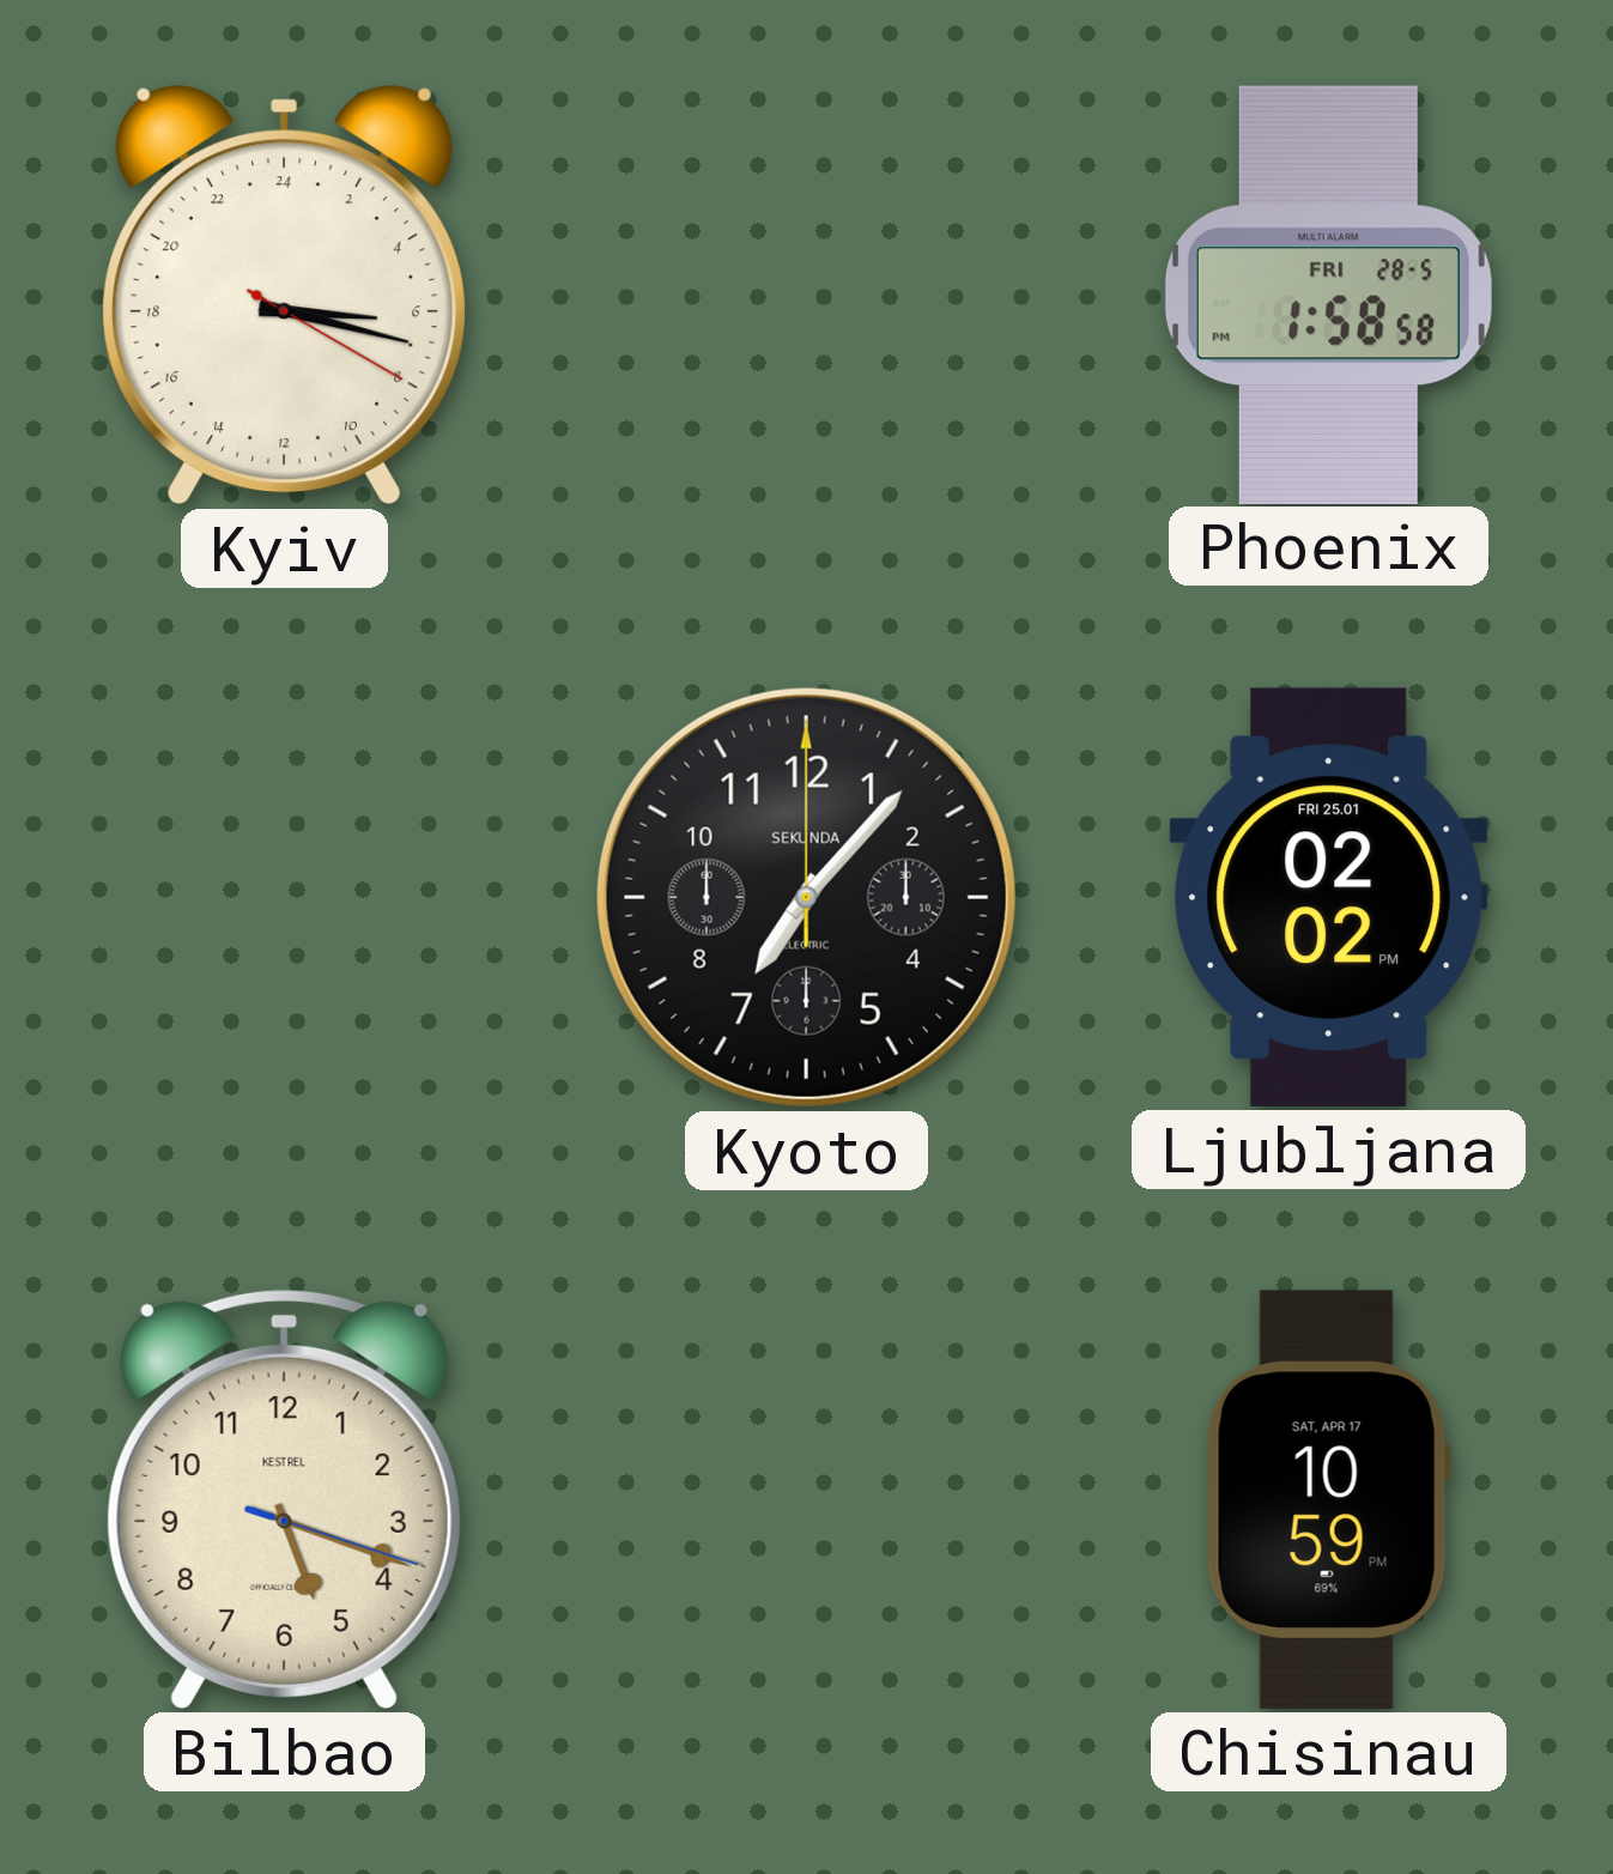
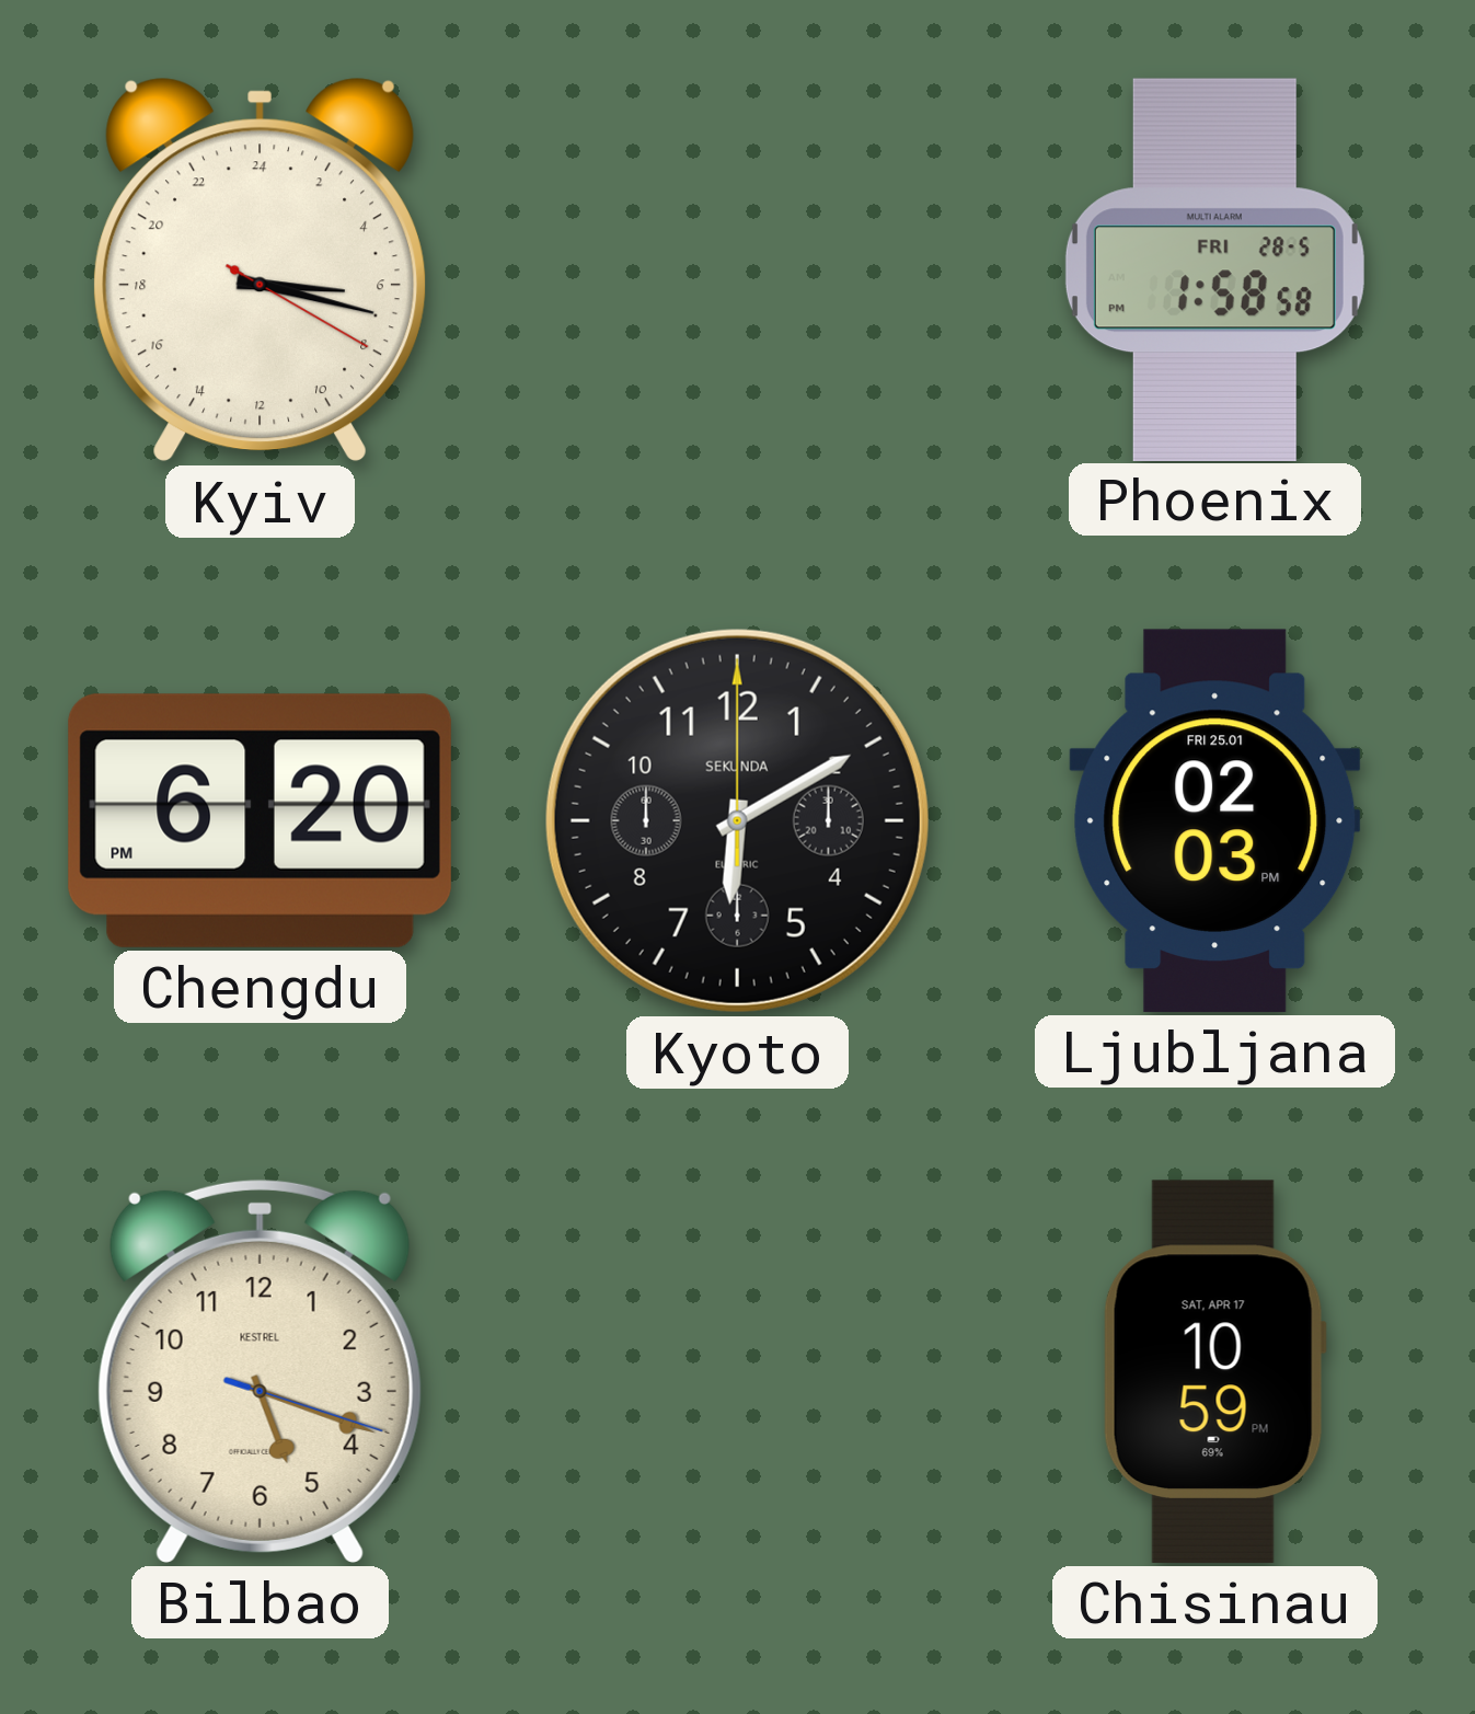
Chengdu: none -> 6:20 (260, 820)
Kyoto: 7:07 -> 6:10 (737, 820)
Ljubljana: 02:02 -> 02:03 (1215, 820)
